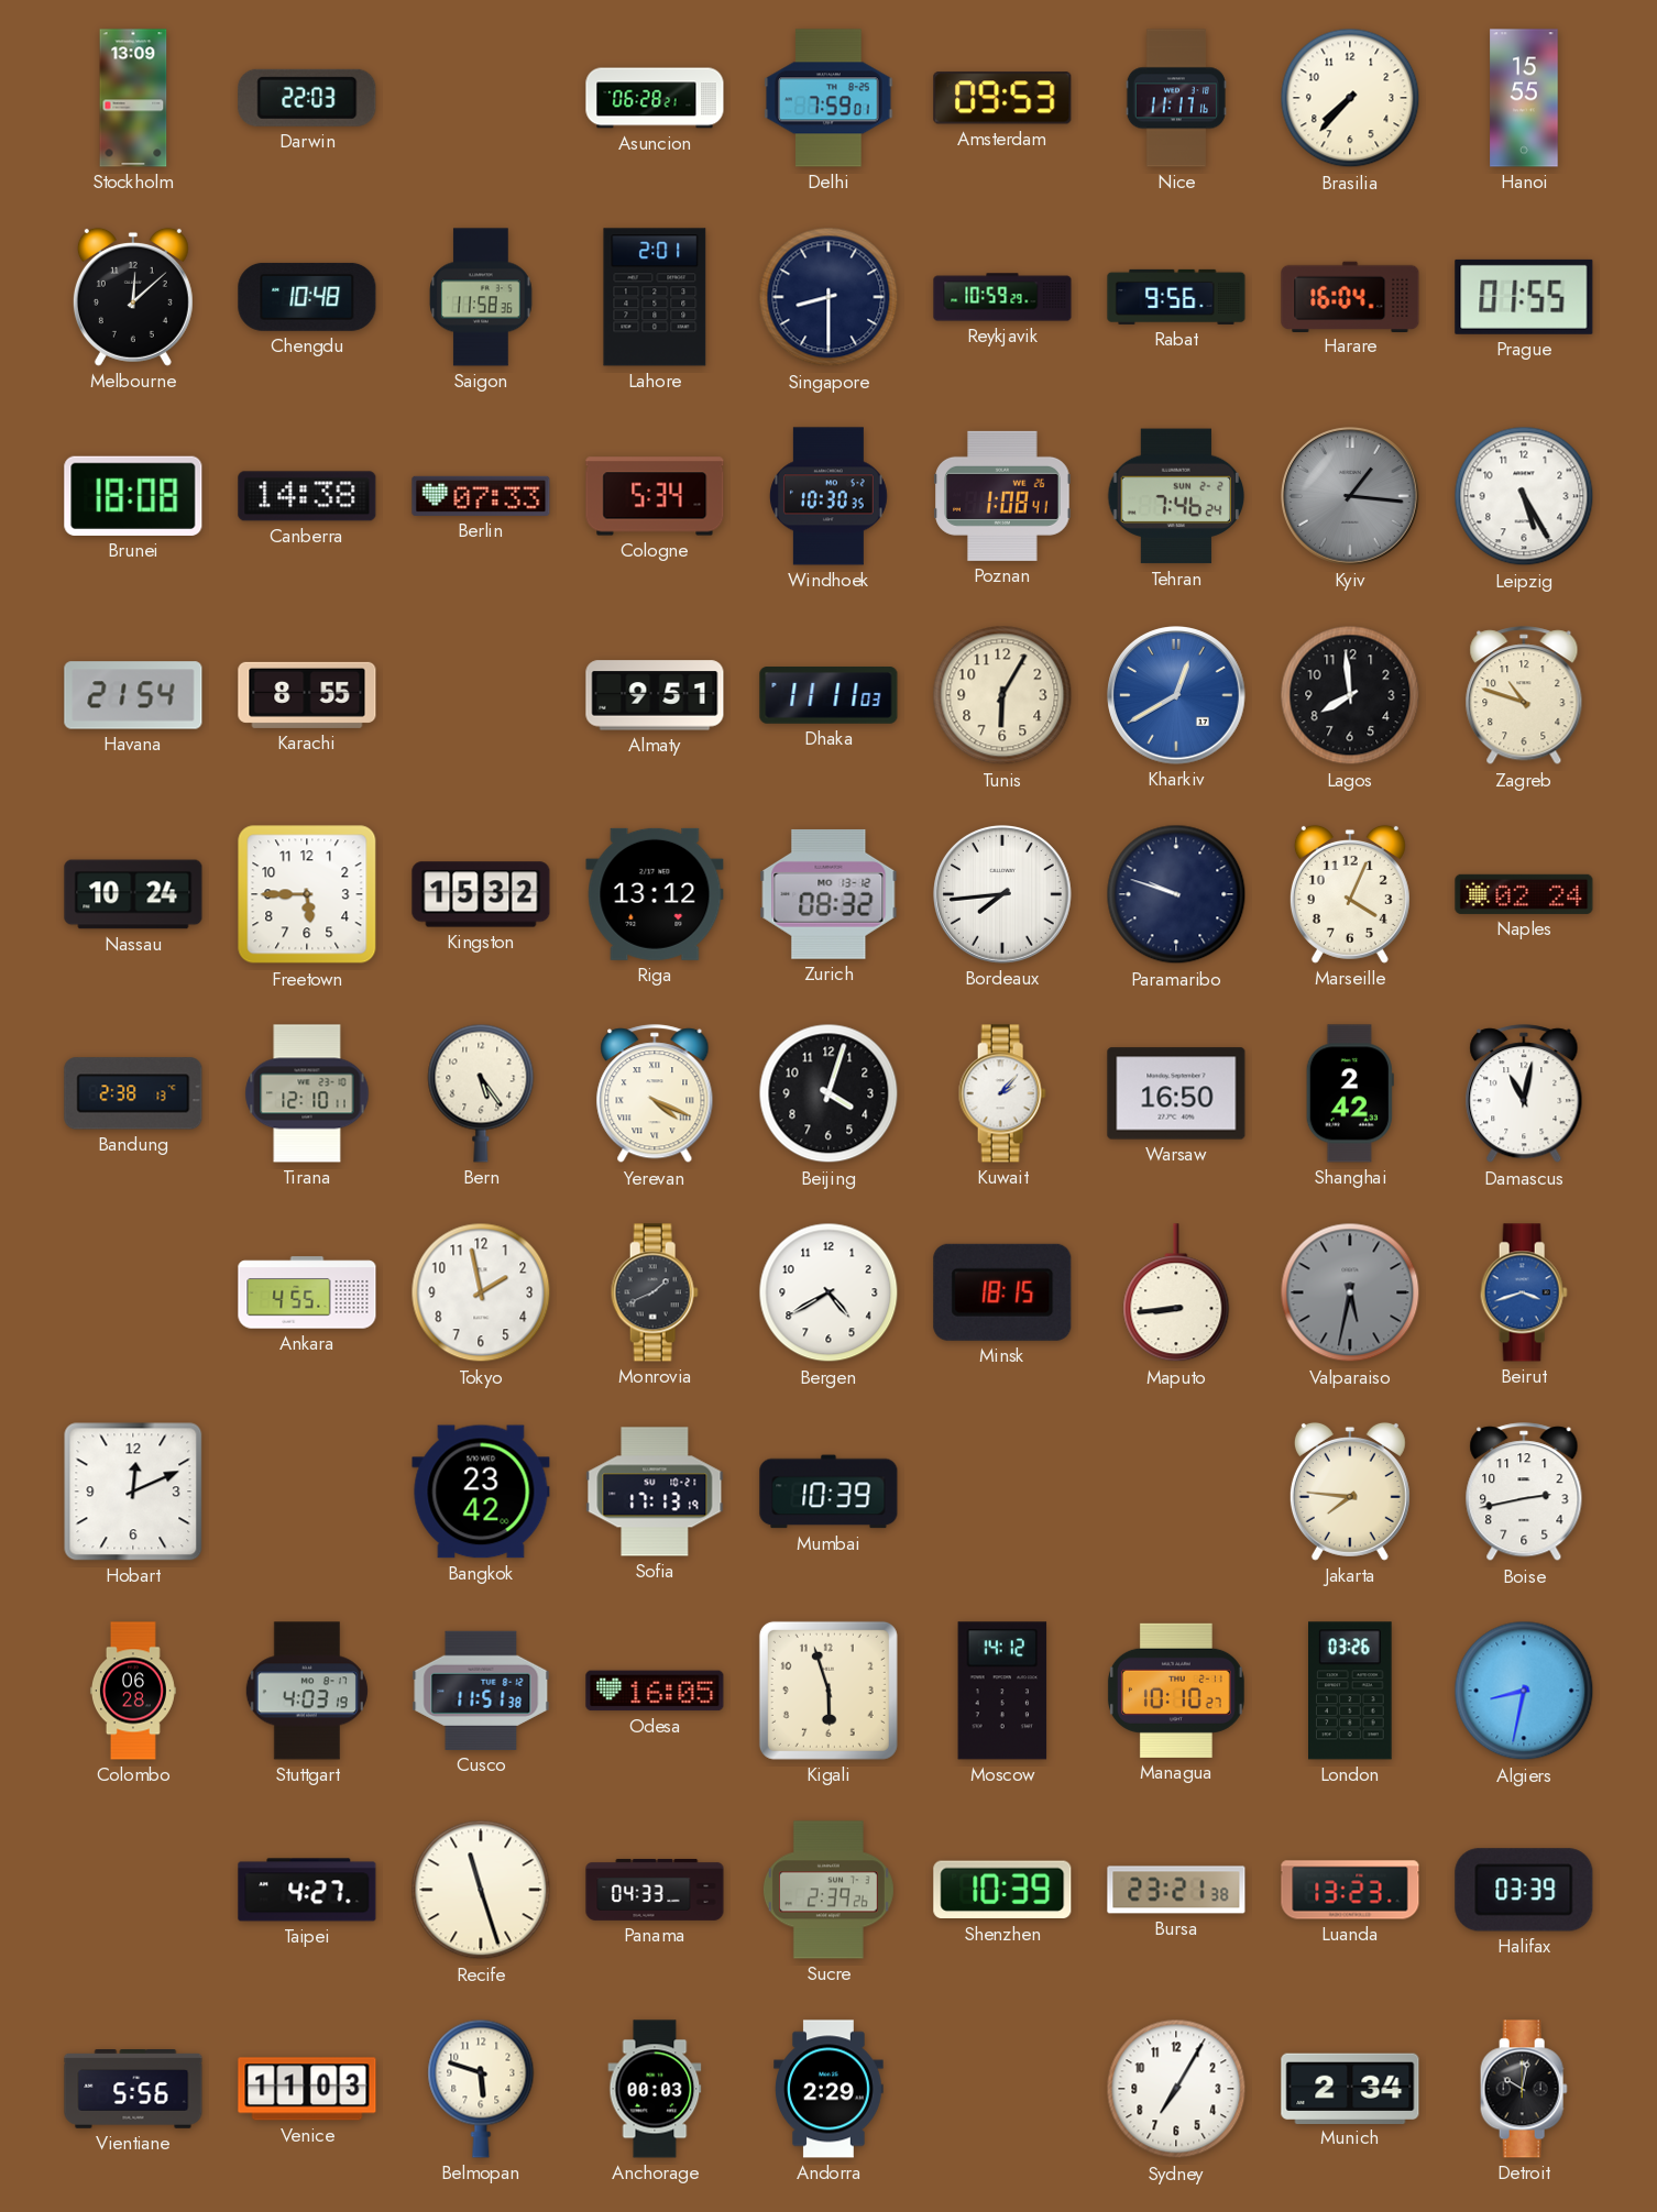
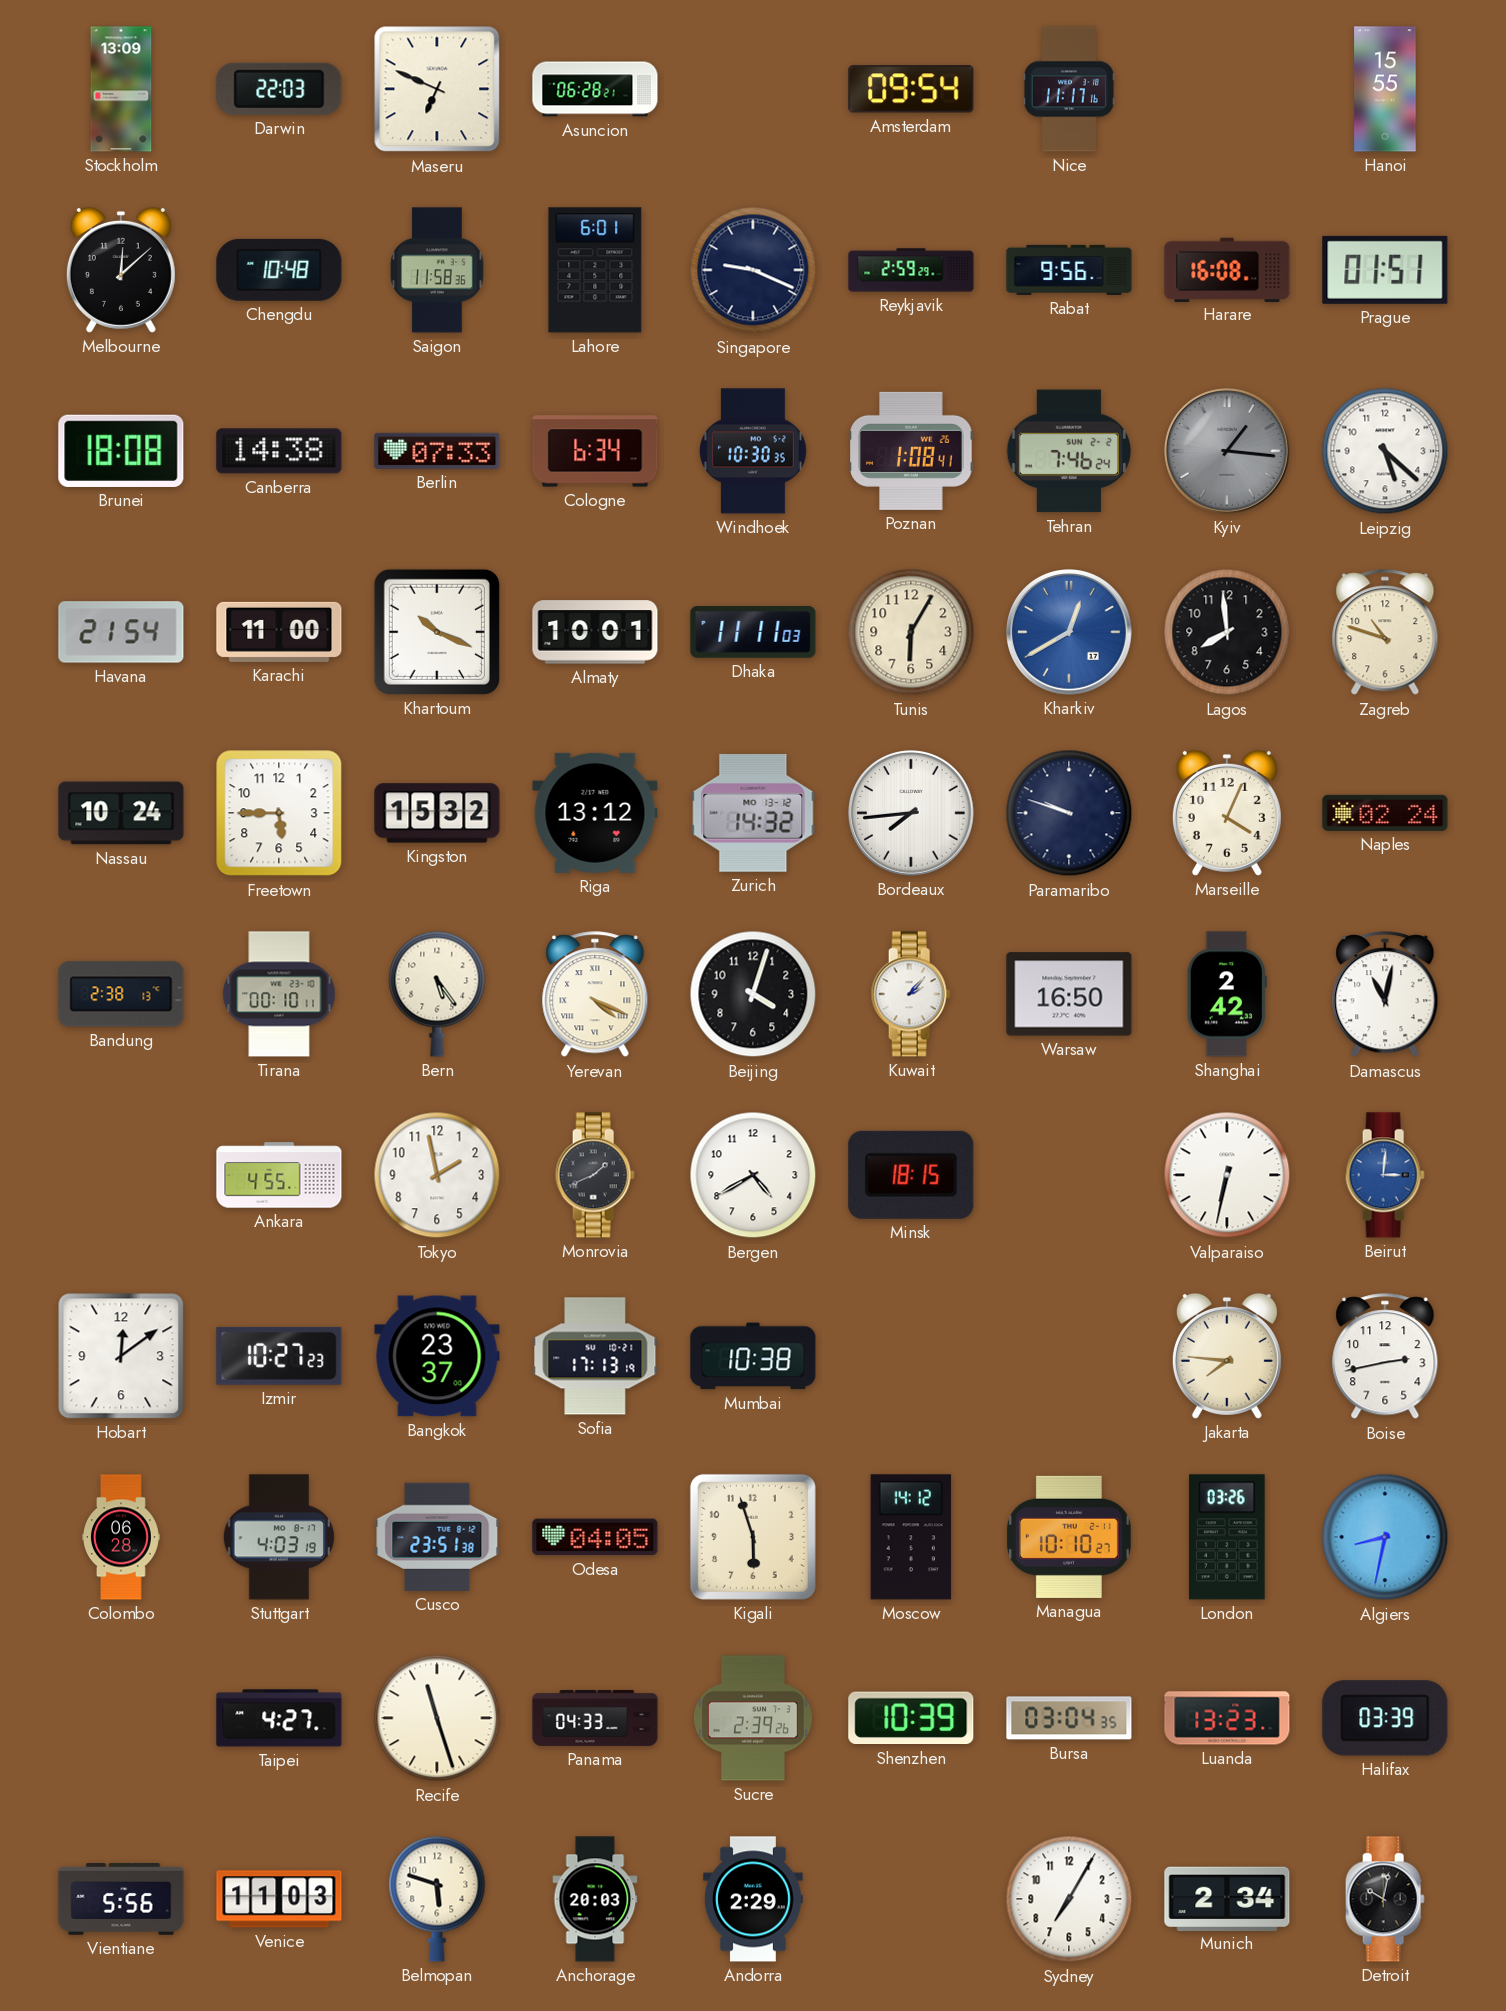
Maseru: none -> 6:49 (437, 89)
Delhi: 7:59 -> none (828, 98)
Amsterdam: 09:53 -> 09:54 (911, 89)
Brasilia: 7:37 -> none (1350, 98)
Lahore: 2:01 -> 6:01 (595, 270)
Singapore: 8:30 -> 9:19 (753, 270)
Reykjavik: 10:59 -> 2:59 (911, 270)
Harare: 16:04 -> 16:08 (1227, 269)
Prague: 01:55 -> 01:51 (1385, 270)
Cologne: 5:34 -> 6:34 (595, 451)
Leipzig: 5:25 -> 5:22 (1385, 451)
Karachi: 8:55 -> 11:00 (279, 632)
Khartoum: none -> 10:19 (437, 632)
Almaty: 9:51 -> 10:01 (595, 632)
Zurich: 08:32 -> 14:32 (753, 813)
Tirana: 12:10 -> 00:10 (279, 994)
Maputo: 8:44 -> none (1176, 1294)
Valparaiso: 5:32 -> 6:32 (1227, 1175)
Valparaiso dial: grey -> white (1227, 1175)
Beirut: 3:42 -> 3:01 (1385, 1175)
Hobart: 12:11 -> 12:09 (121, 1356)
Izmir: none -> 10:27 (279, 1356)
Bangkok: 23:42 -> 23:37 (437, 1356)
Mumbai: 10:39 -> 10:38 (753, 1356)
Cusco: 11:51 -> 23:51 (437, 1537)
Odesa: 16:05 -> 04:05 (595, 1537)
Bursa: 23:21 -> 03:04 (1069, 1718)
Anchorage: 00:03 -> 20:03 (595, 1899)
